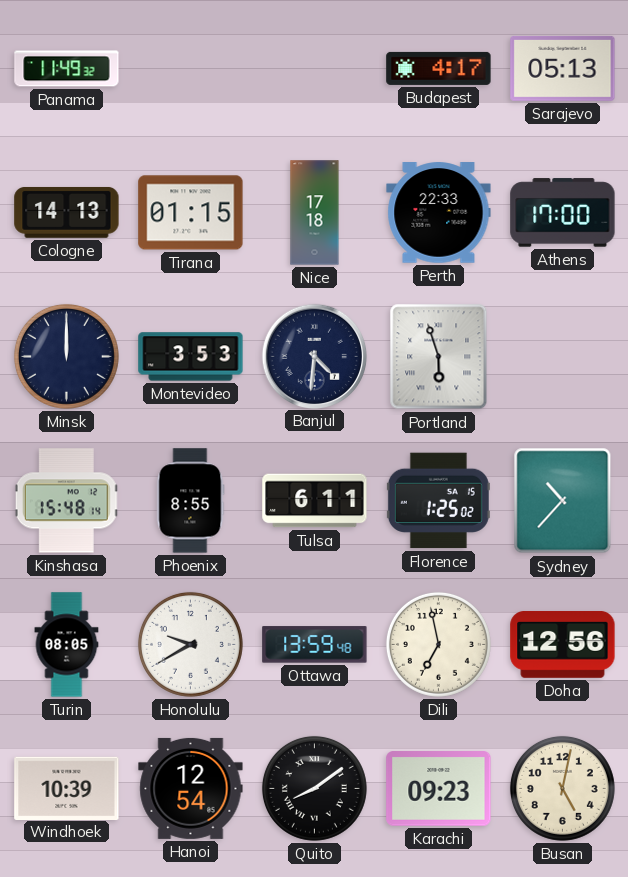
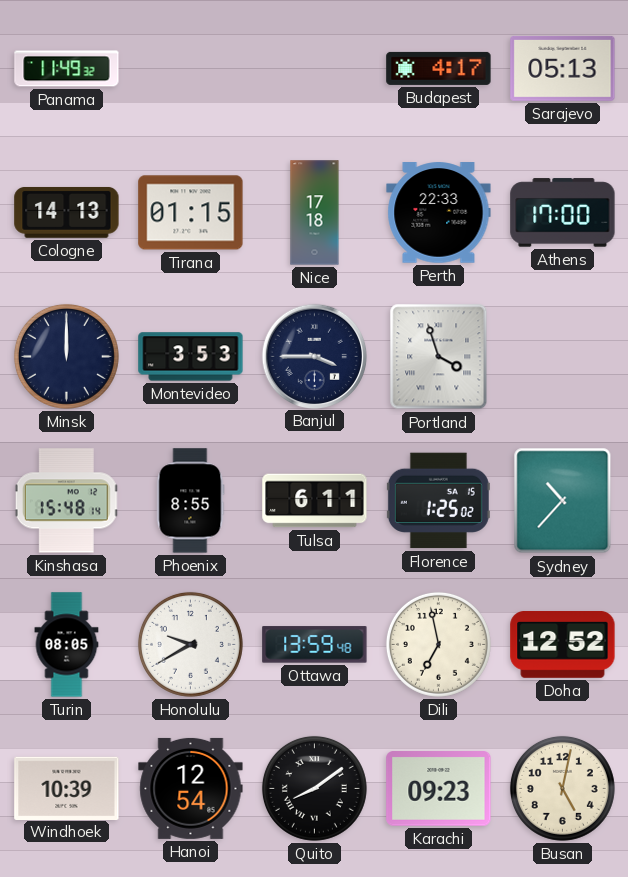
Banjul: 4:31 -> 3:45 (314, 356)
Portland: 5:57 -> 3:57 (439, 357)
Doha: 12:56 -> 12:52 (563, 645)
